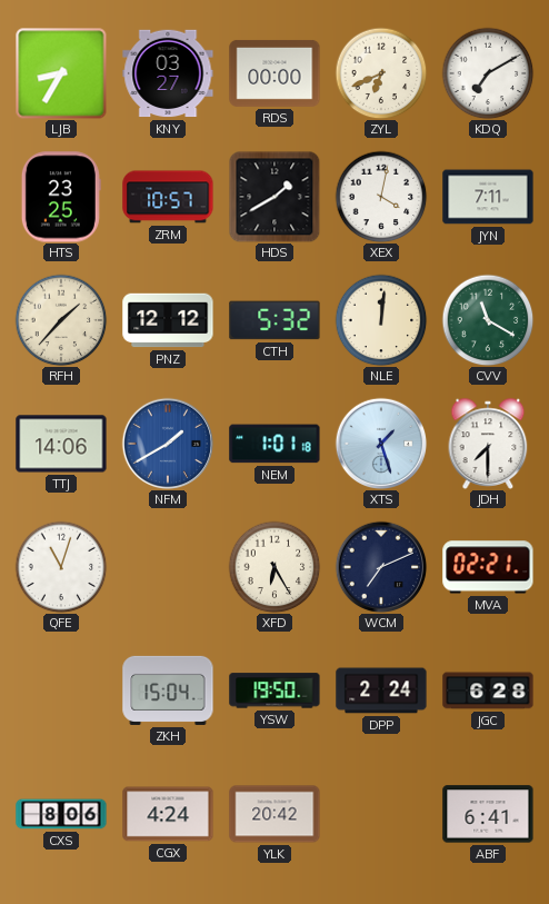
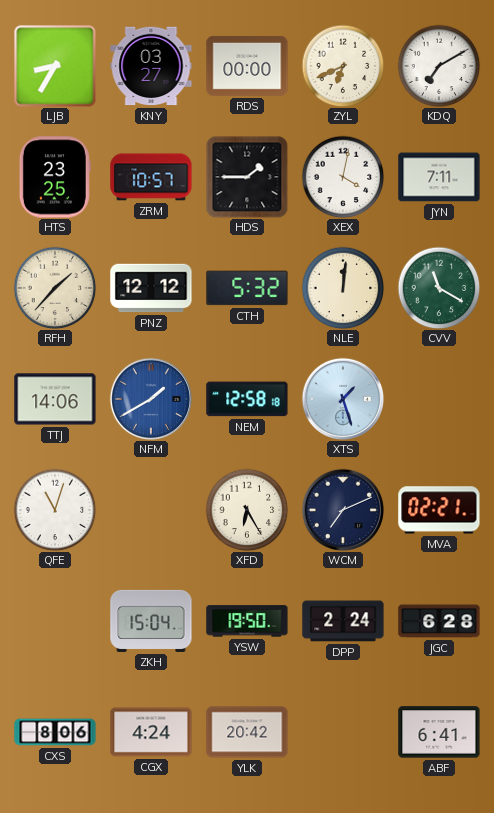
HDS: 1:40 -> 1:45 (247, 177)
NEM: 1:01 -> 12:58 (247, 399)
JDH: 7:30 -> none (488, 444)
